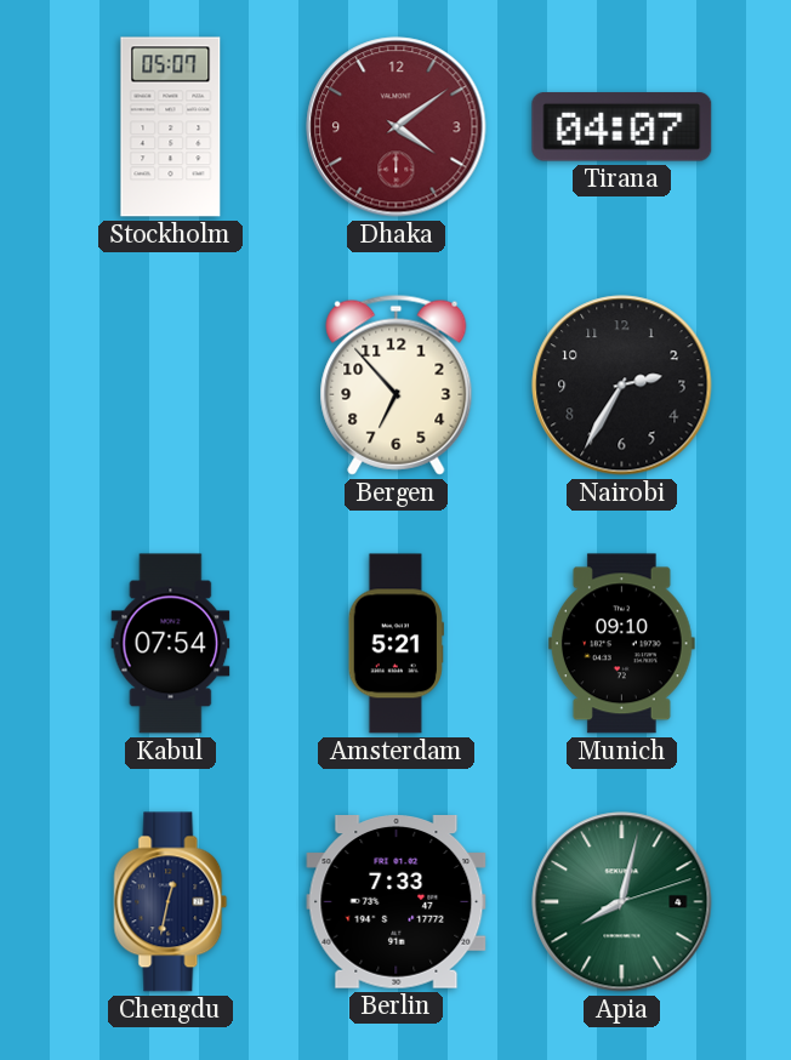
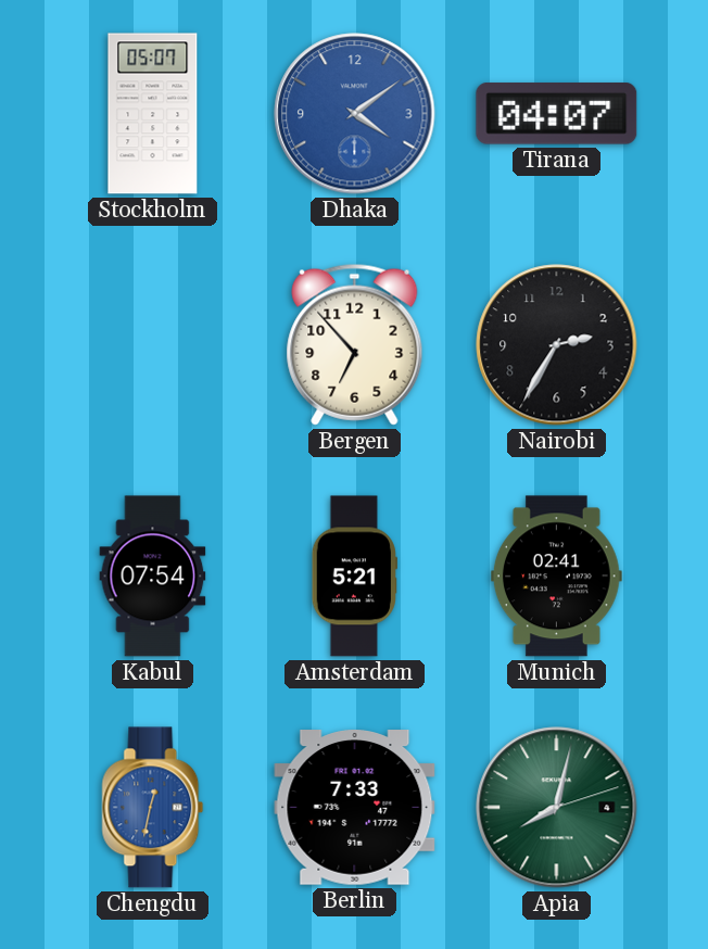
Dhaka dial: burgundy -> blue (355, 114)
Munich: 09:10 -> 02:41 (556, 577)
Chengdu dial: navy -> blue (153, 808)
